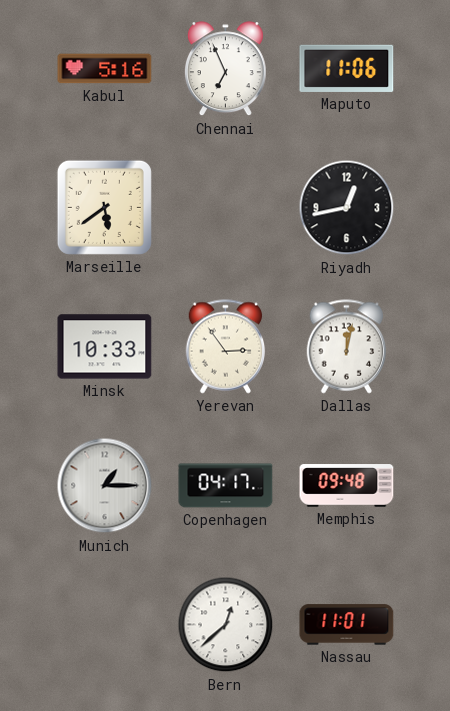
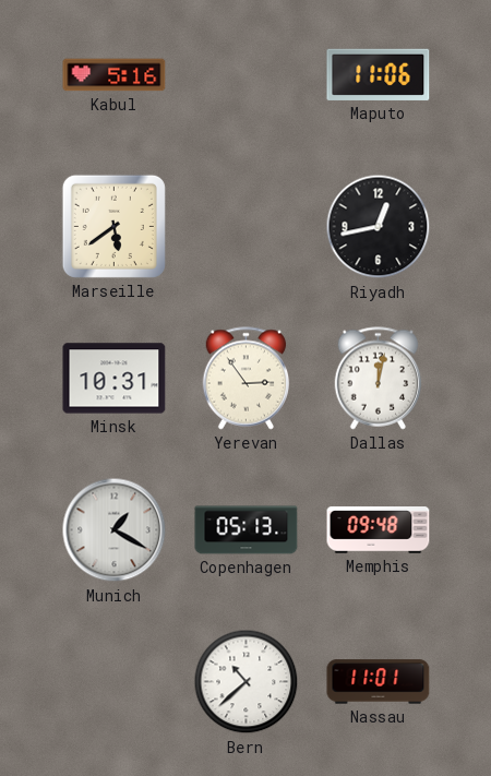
Chennai: 6:56 -> none (225, 69)
Minsk: 10:33 -> 10:31 (115, 379)
Munich: 1:15 -> 1:20 (115, 530)
Copenhagen: 04:17 -> 05:13 (247, 530)
Bern: 12:38 -> 10:38 (247, 682)
